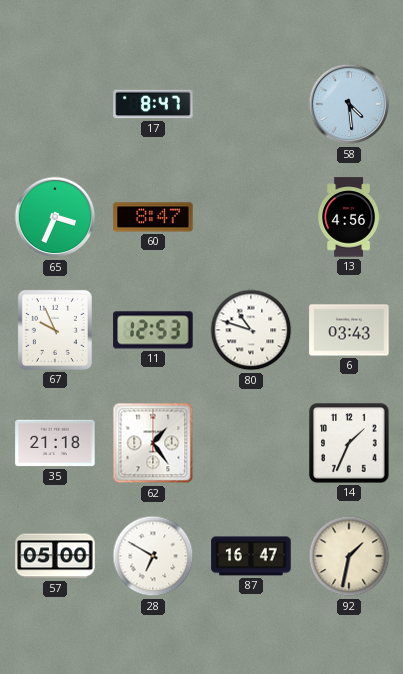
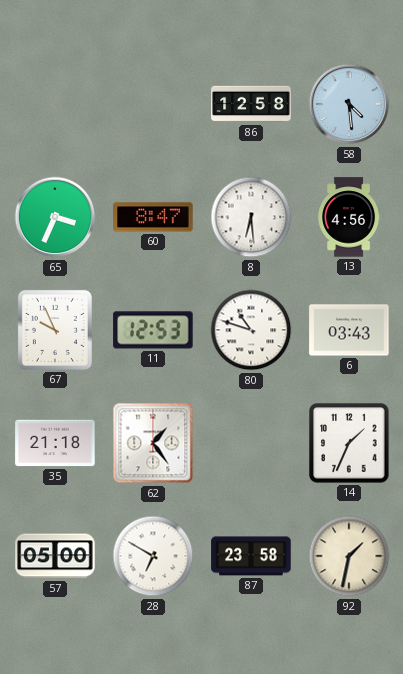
17: 8:47 -> none (153, 104)
86: none -> 12:58 (251, 104)
8: none -> 6:29 (251, 217)
87: 16:47 -> 23:58 (251, 556)
